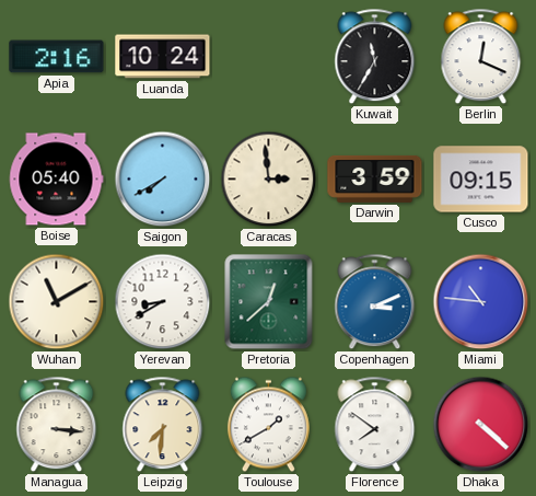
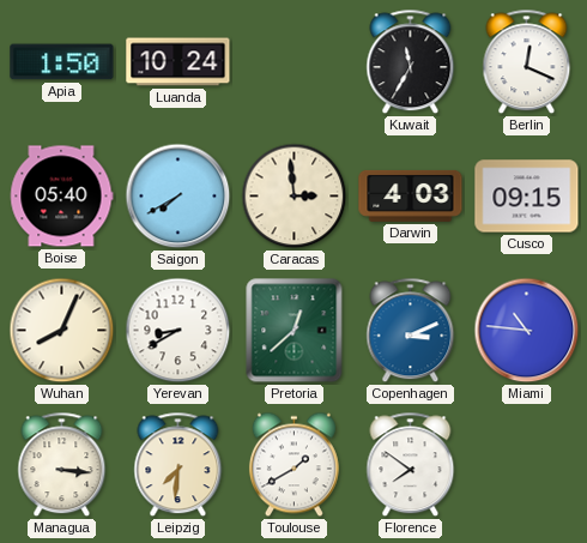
Apia: 2:16 -> 1:50 (62, 62)
Darwin: 3:59 -> 4:03 (411, 195)
Wuhan: 11:10 -> 8:04 (62, 331)
Dhaka: 4:22 -> none (481, 425)
